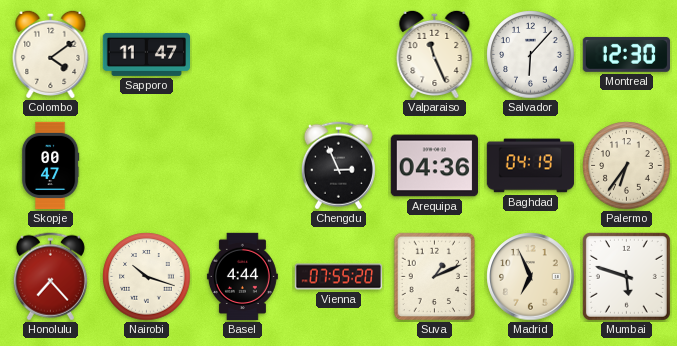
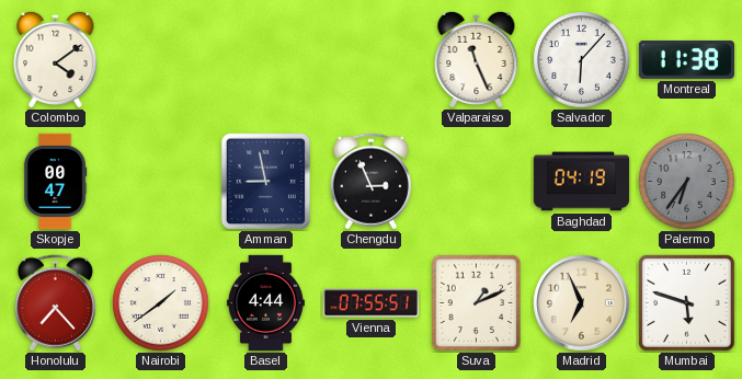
Sapporo: 11:47 -> none (147, 54)
Montreal: 12:30 -> 11:38 (686, 59)
Amman: none -> 8:58 (266, 182)
Arequipa: 04:36 -> none (434, 166)
Palermo dial: cream -> grey (687, 182)
Nairobi: 10:18 -> 1:39 (161, 303)
Vienna: 07:55:20 -> 07:55:51 (372, 303)
